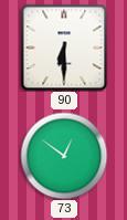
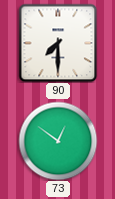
90: 6:30 -> 7:30 (58, 43)
